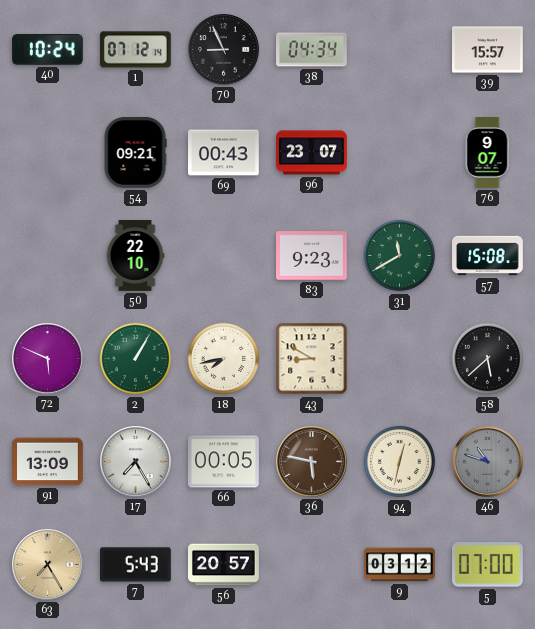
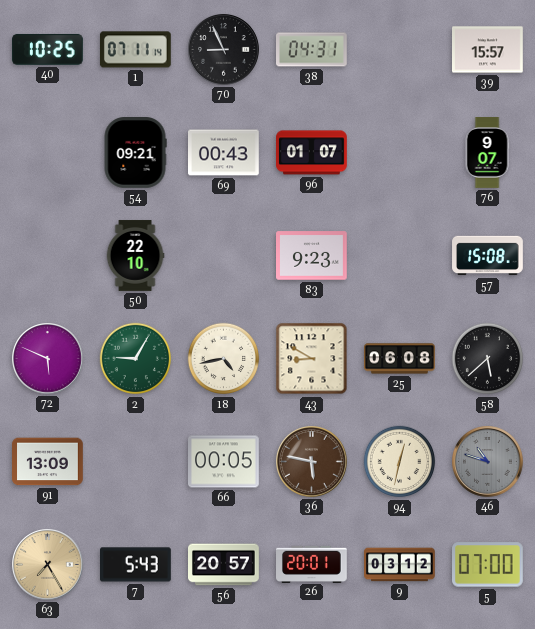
40: 10:24 -> 10:25 (48, 49)
1: 07:12 -> 07:11 (136, 50)
38: 04:34 -> 04:31 (312, 50)
96: 23:07 -> 01:07 (312, 153)
31: 11:40 -> none (400, 256)
2: 1:05 -> 9:05 (136, 359)
18: 7:43 -> 4:43 (224, 359)
25: none -> 06:08 (400, 359)
17: 7:25 -> none (136, 462)
26: none -> 20:01 (312, 564)
